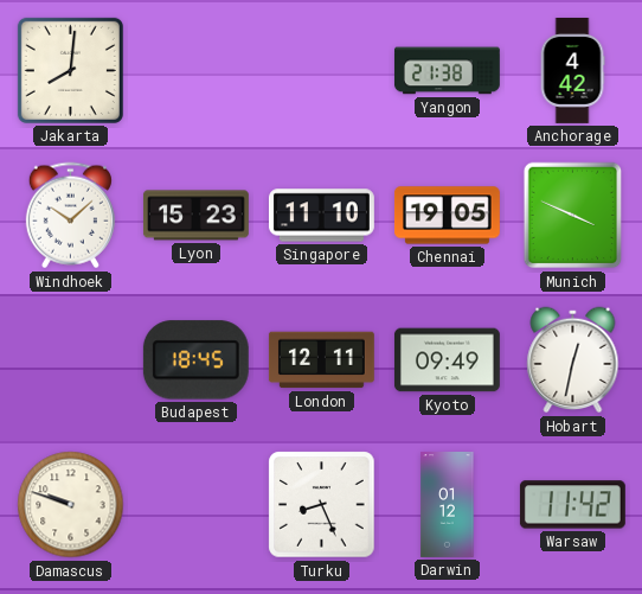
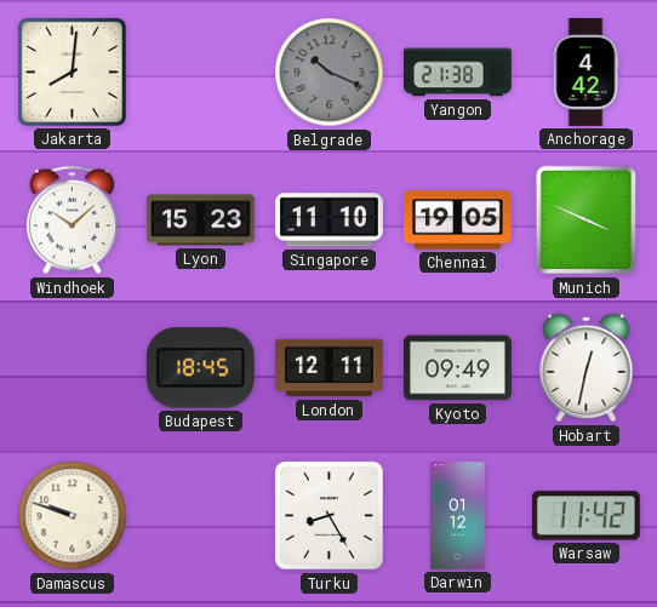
Belgrade: none -> 10:19 (330, 73)
Turku: 8:26 -> 8:25 (330, 516)
